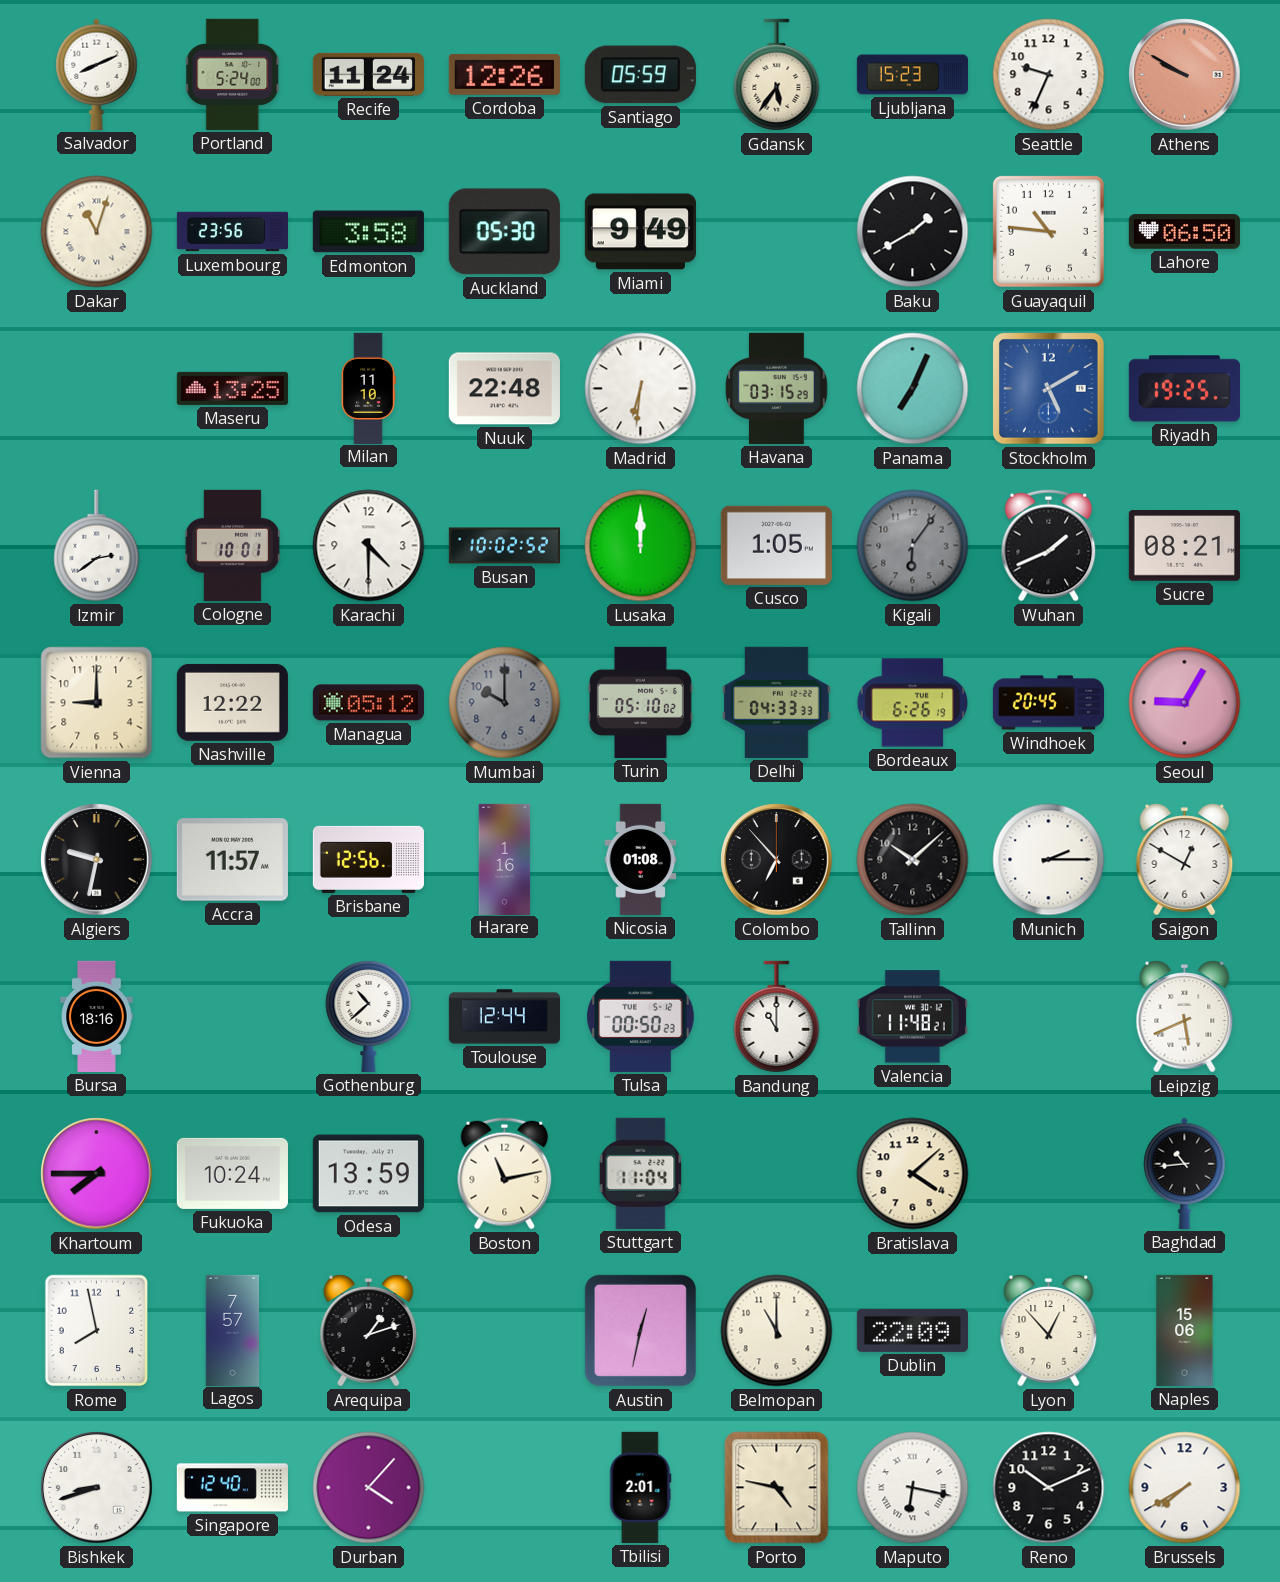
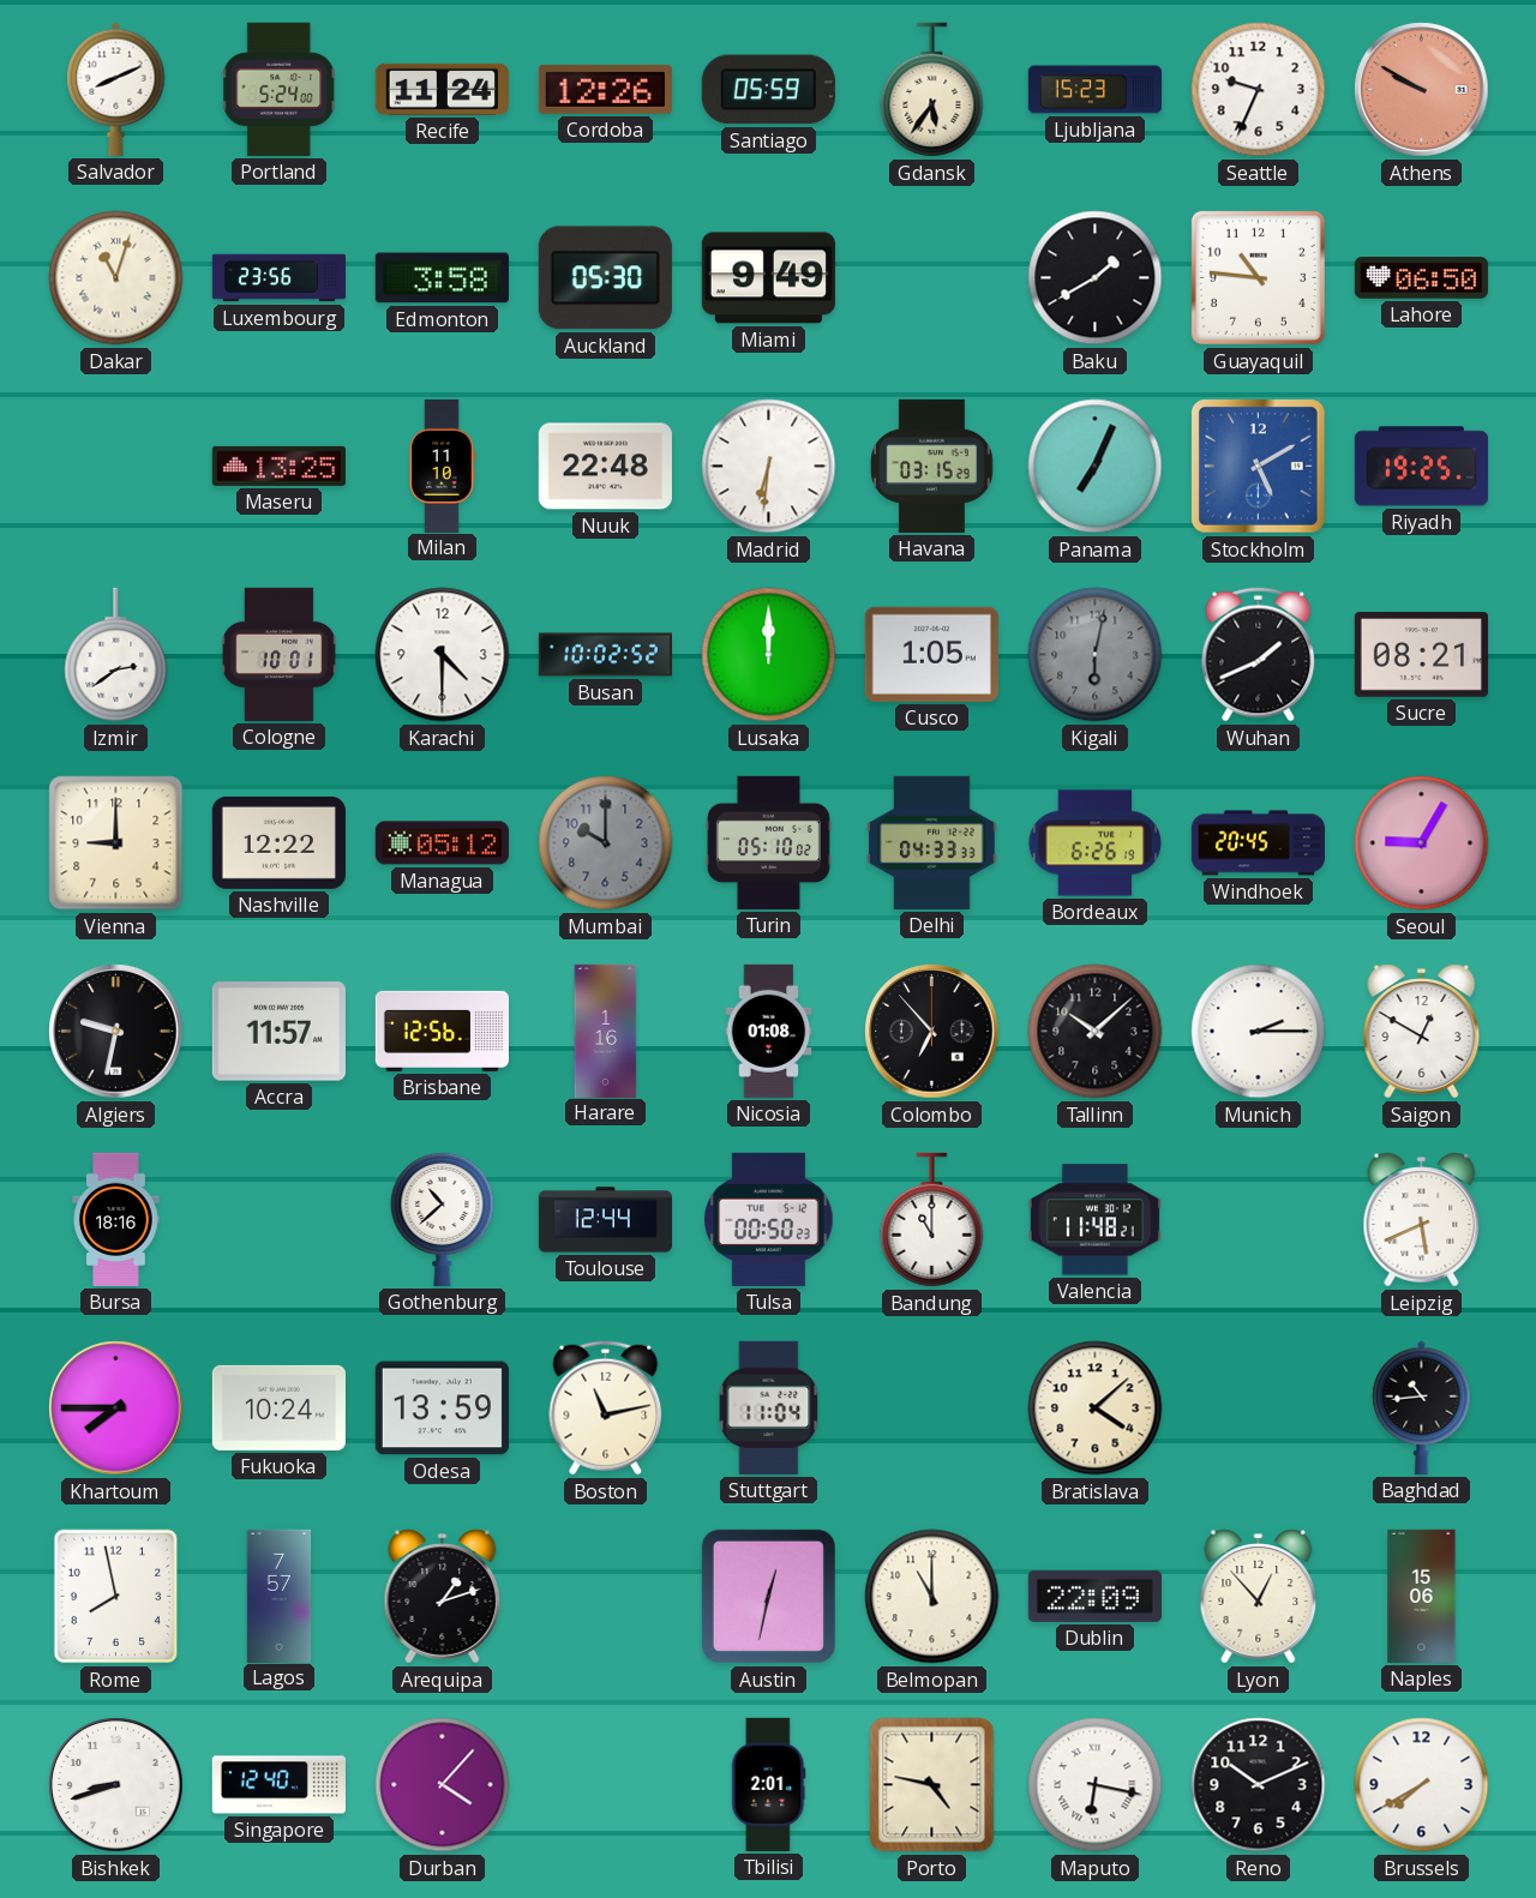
Kigali: 6:06 -> 6:02 (1096, 655)
